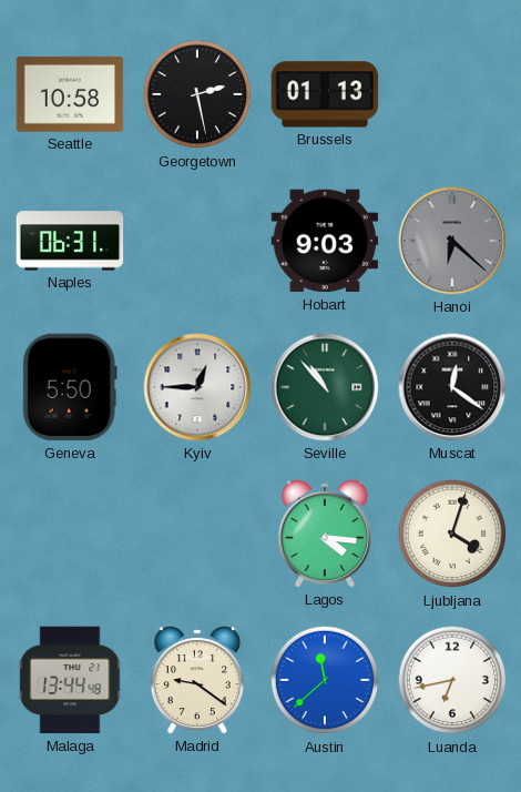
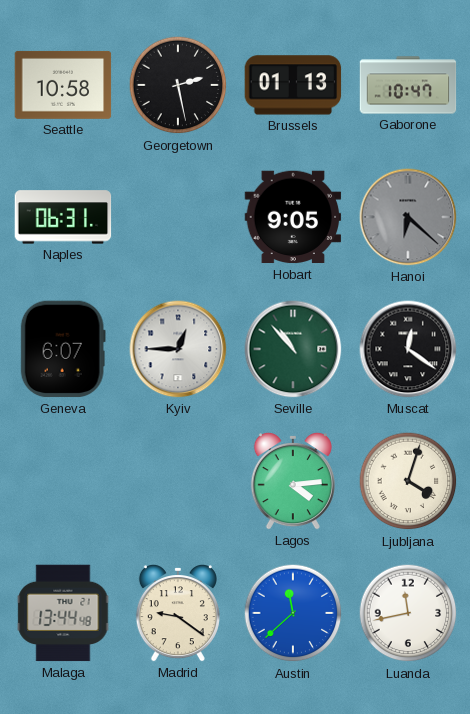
Gaborone: none -> 10:47 (408, 85)
Hobart: 9:03 -> 9:05 (293, 217)
Geneva: 5:50 -> 6:07 (63, 349)
Lagos: 4:16 -> 4:14 (293, 482)
Luanda: 6:43 -> 11:43 (408, 613)
